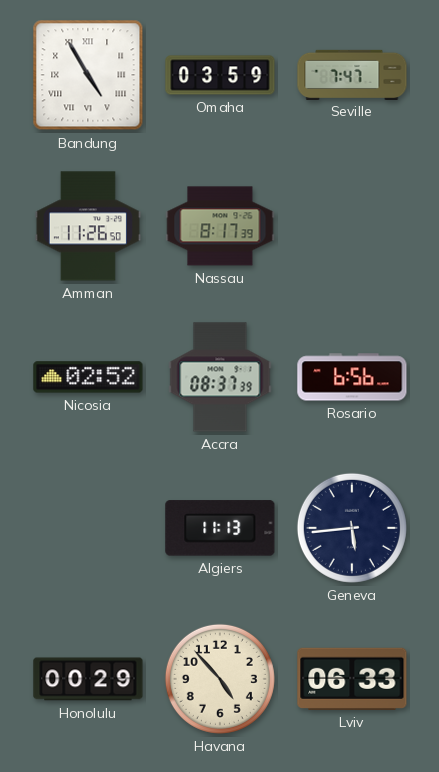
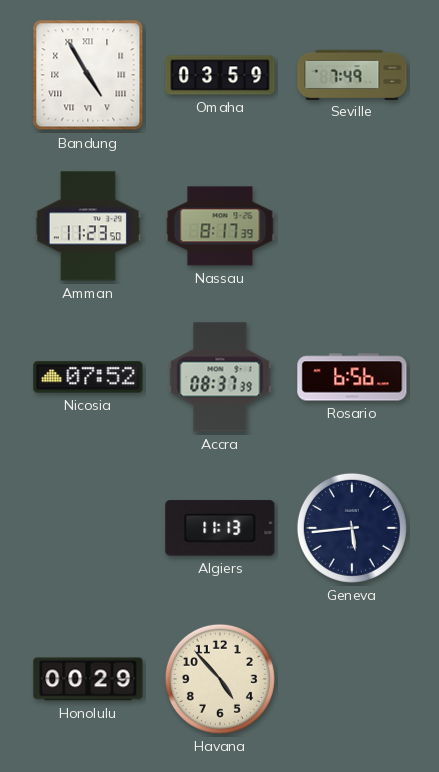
Seville: 7:47 -> 7:49 (352, 74)
Amman: 11:26 -> 11:23 (88, 226)
Nicosia: 02:52 -> 07:52 (88, 377)
Lviv: 06:33 -> none (352, 679)
